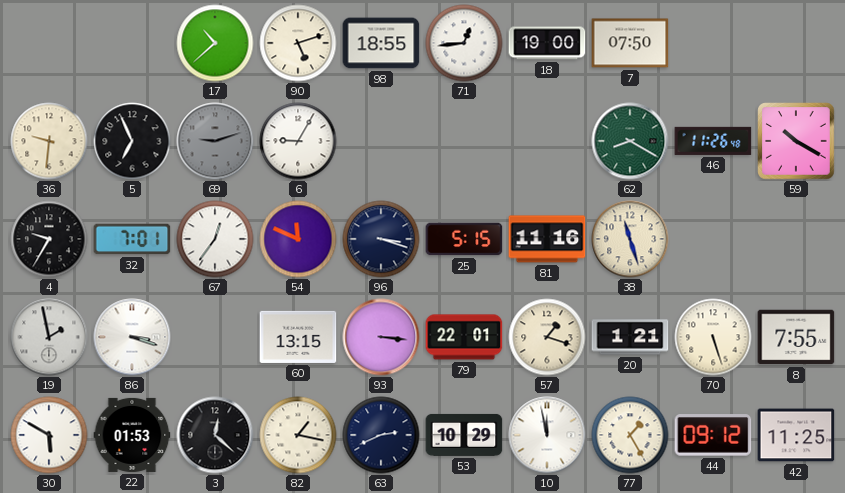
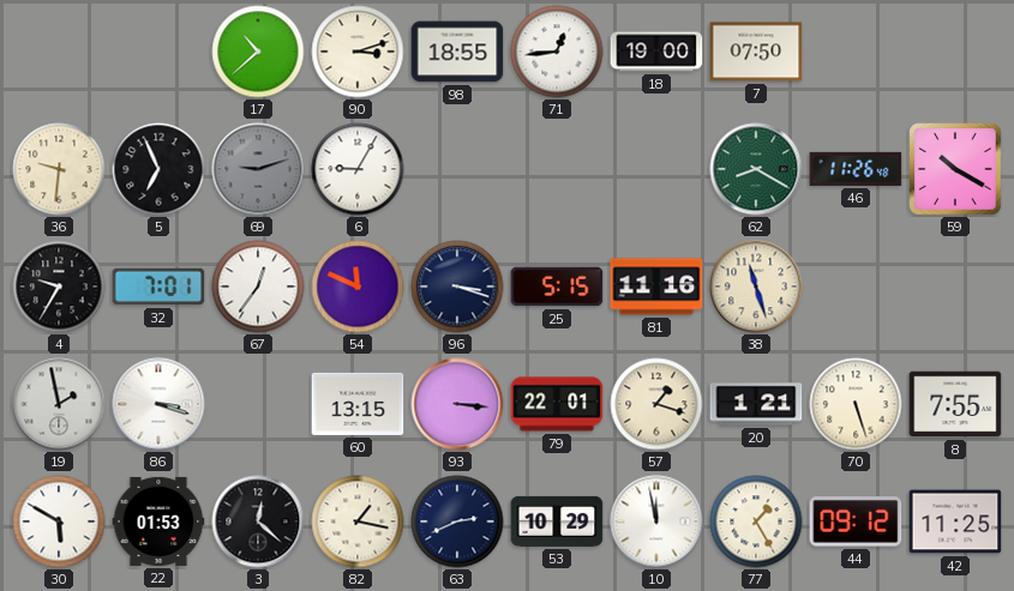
90: 5:12 -> 3:12 (358, 52)
